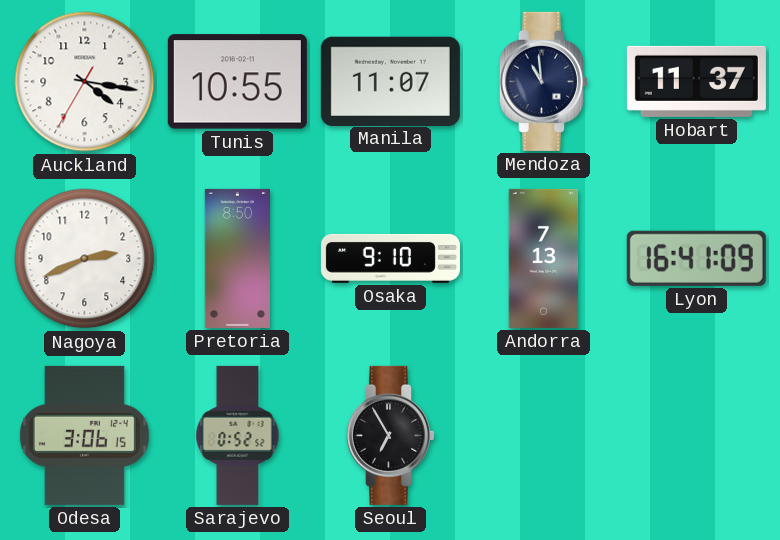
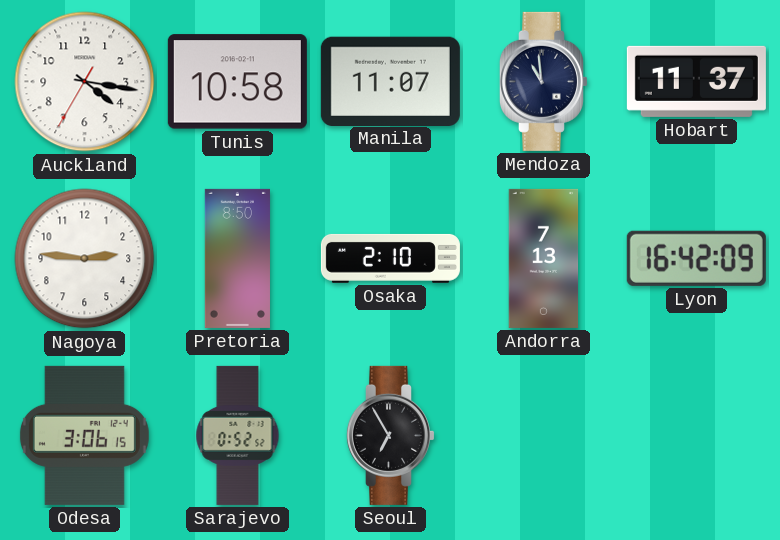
Tunis: 10:55 -> 10:58 (237, 82)
Nagoya: 2:41 -> 2:46 (85, 259)
Osaka: 9:10 -> 2:10 (390, 258)
Lyon: 16:41 -> 16:42 (696, 258)
